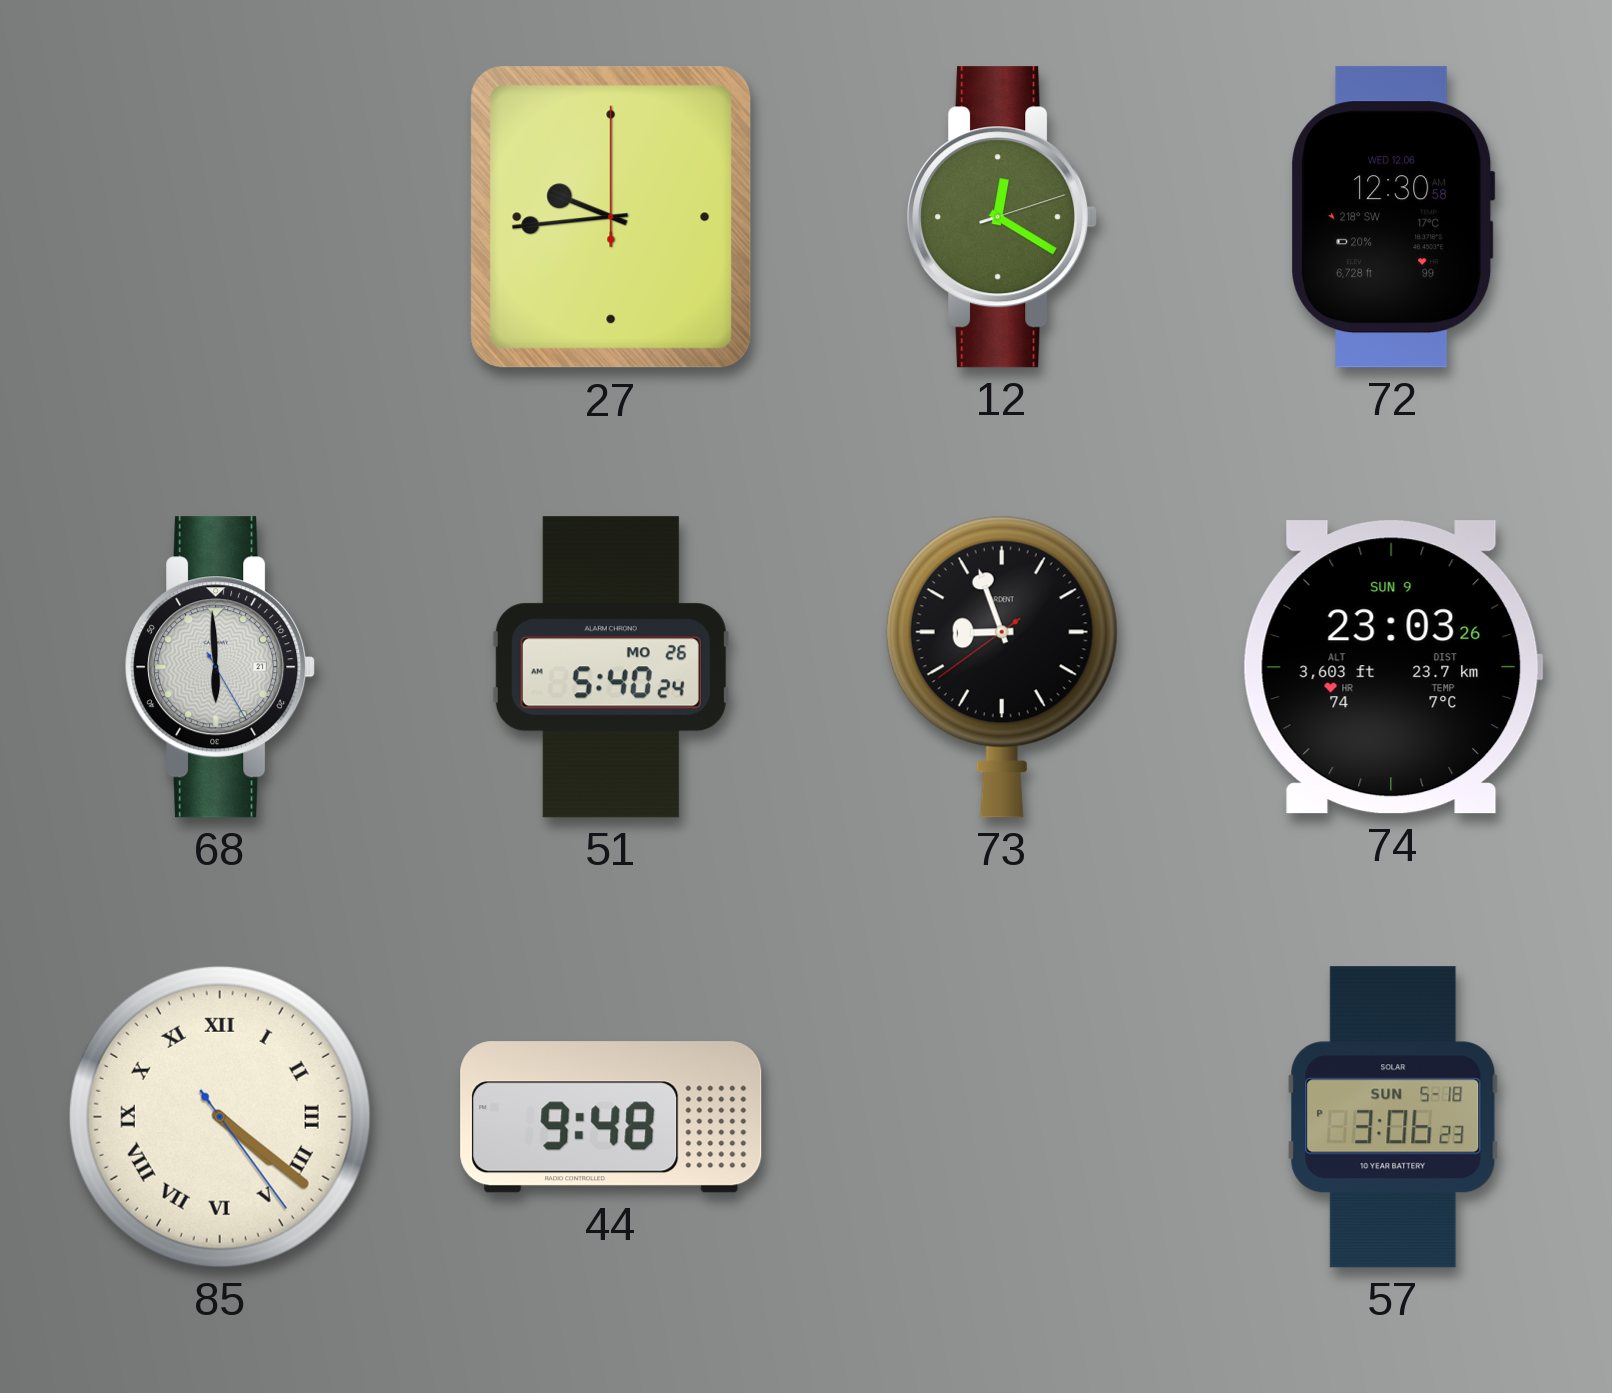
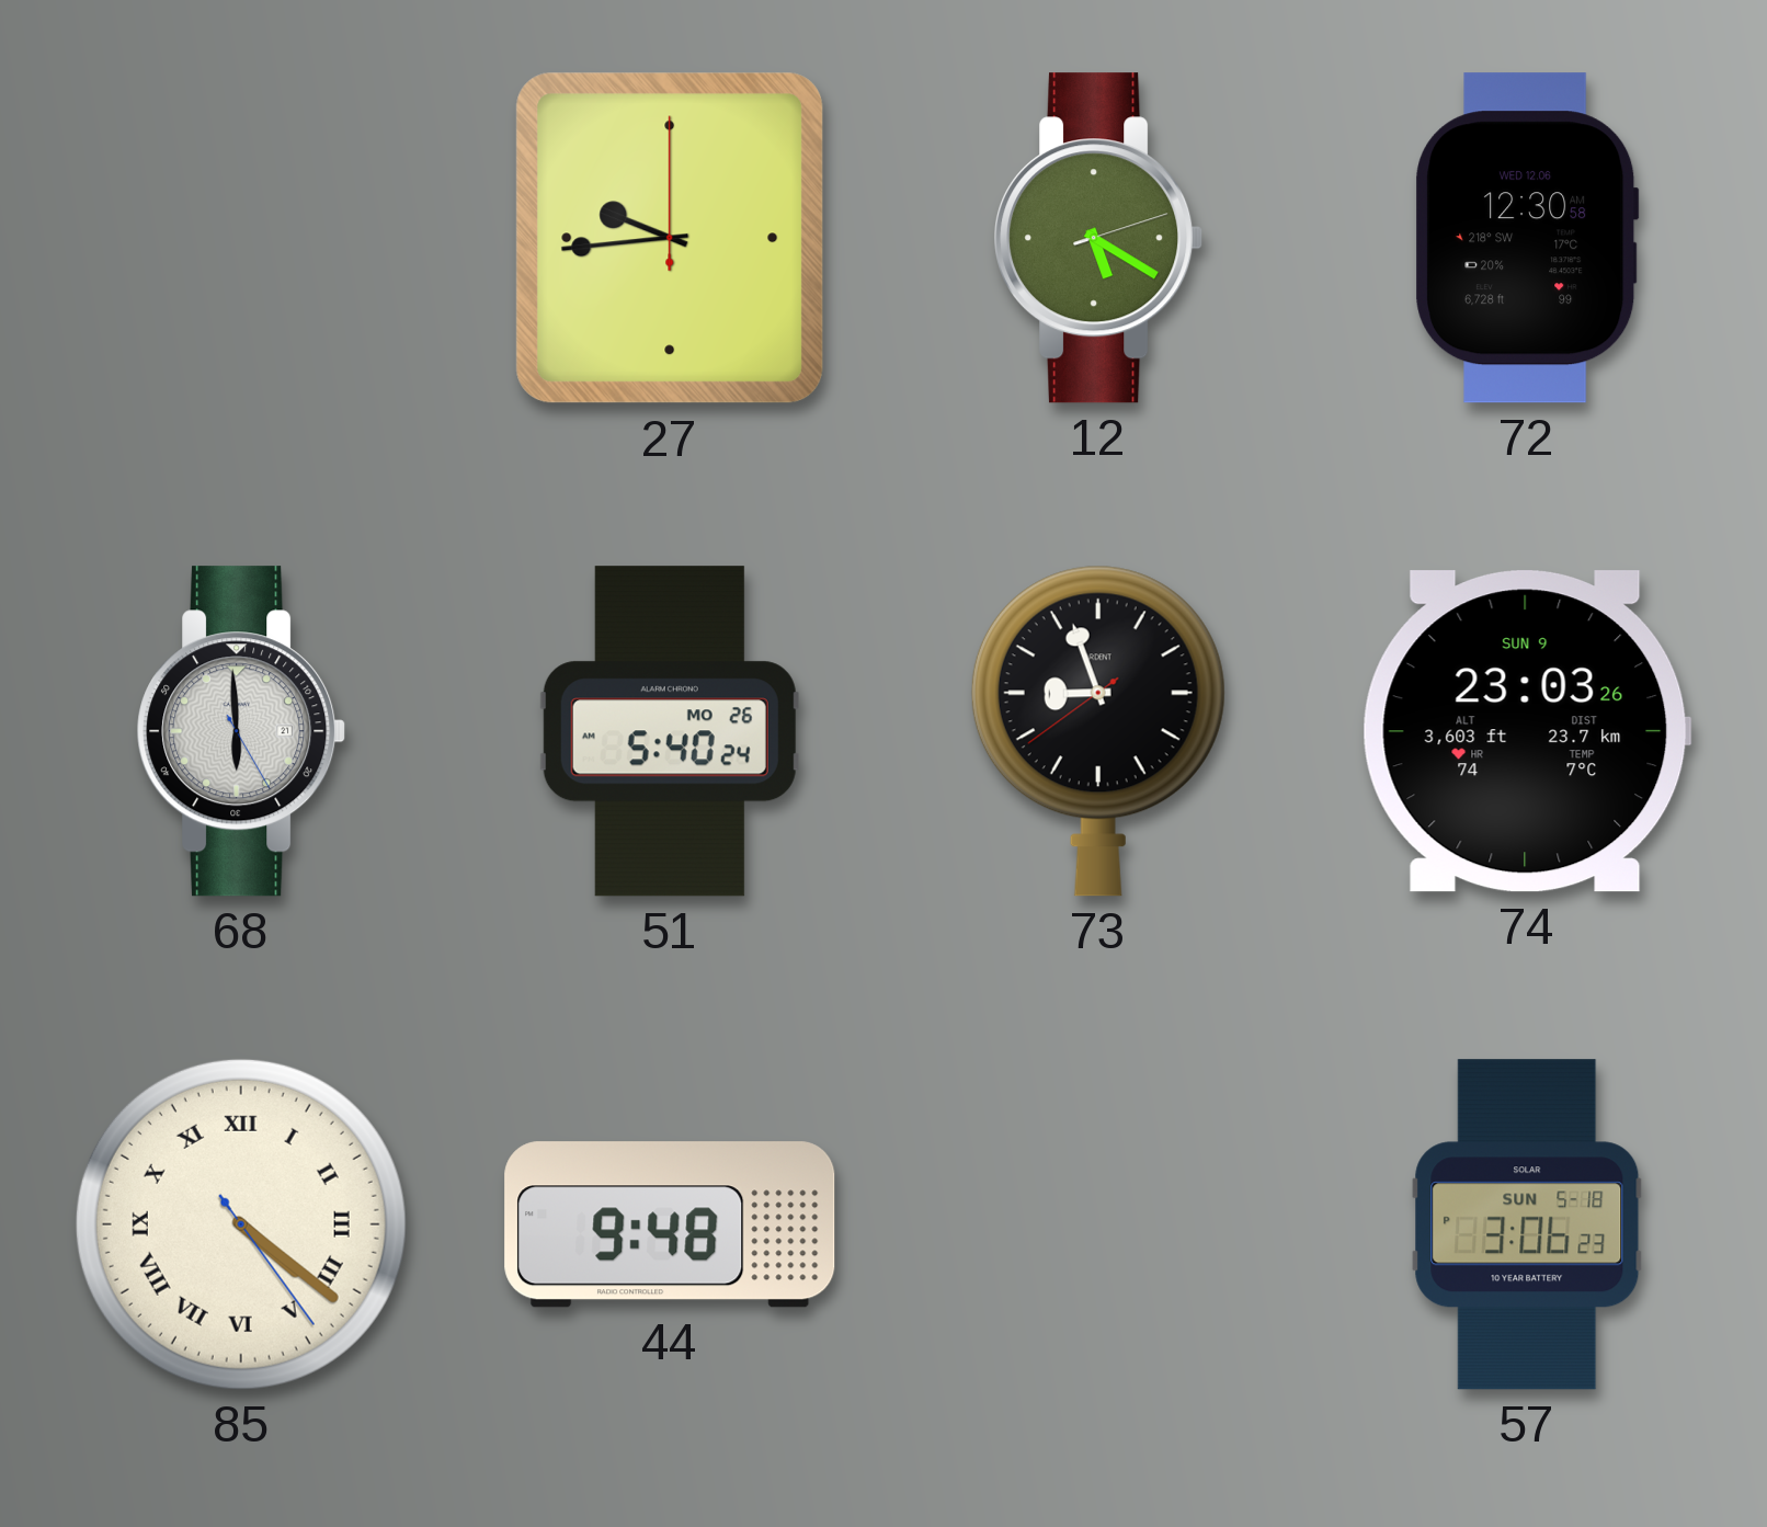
12: 12:20 -> 5:20 (1098, 238)
